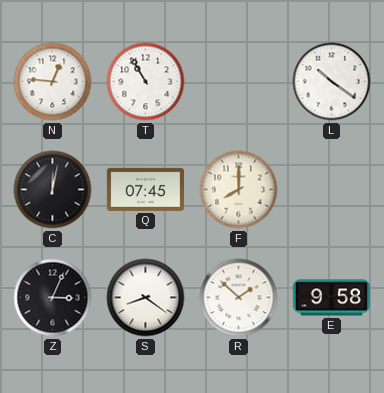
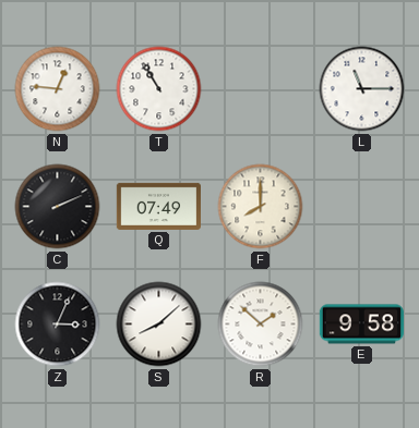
L: 10:21 -> 11:15 (362, 89)
C: 12:02 -> 2:11 (58, 207)
Q: 07:45 -> 07:49 (158, 206)
S: 8:21 -> 8:08 (159, 325)
